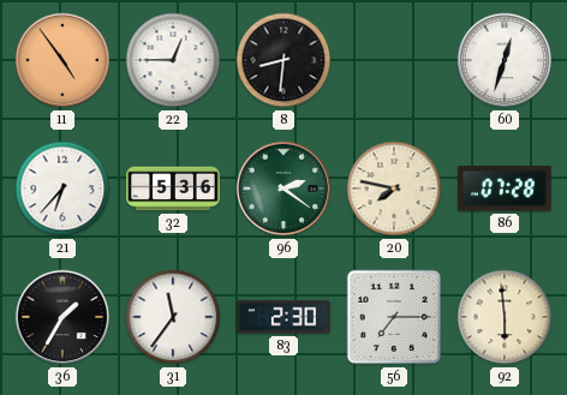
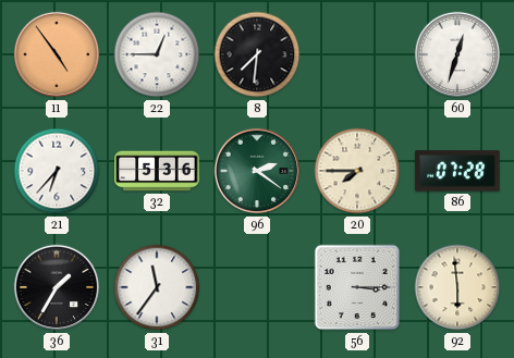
8: 8:31 -> 7:31 (257, 54)
20: 7:47 -> 7:45 (357, 171)
83: 2:30 -> none (283, 317)
56: 7:15 -> 3:15 (357, 287)
